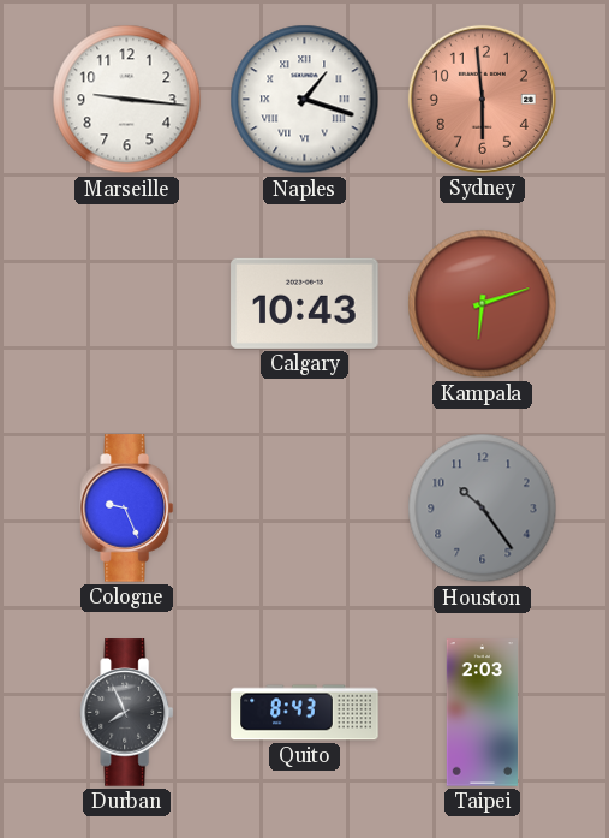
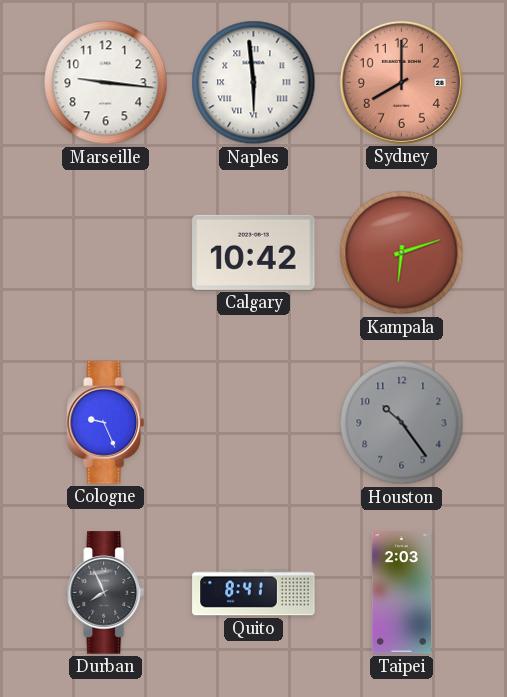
Naples: 1:18 -> 5:59 (254, 83)
Sydney: 5:59 -> 8:00 (401, 82)
Calgary: 10:43 -> 10:42 (254, 252)
Quito: 8:43 -> 8:41 (254, 593)
